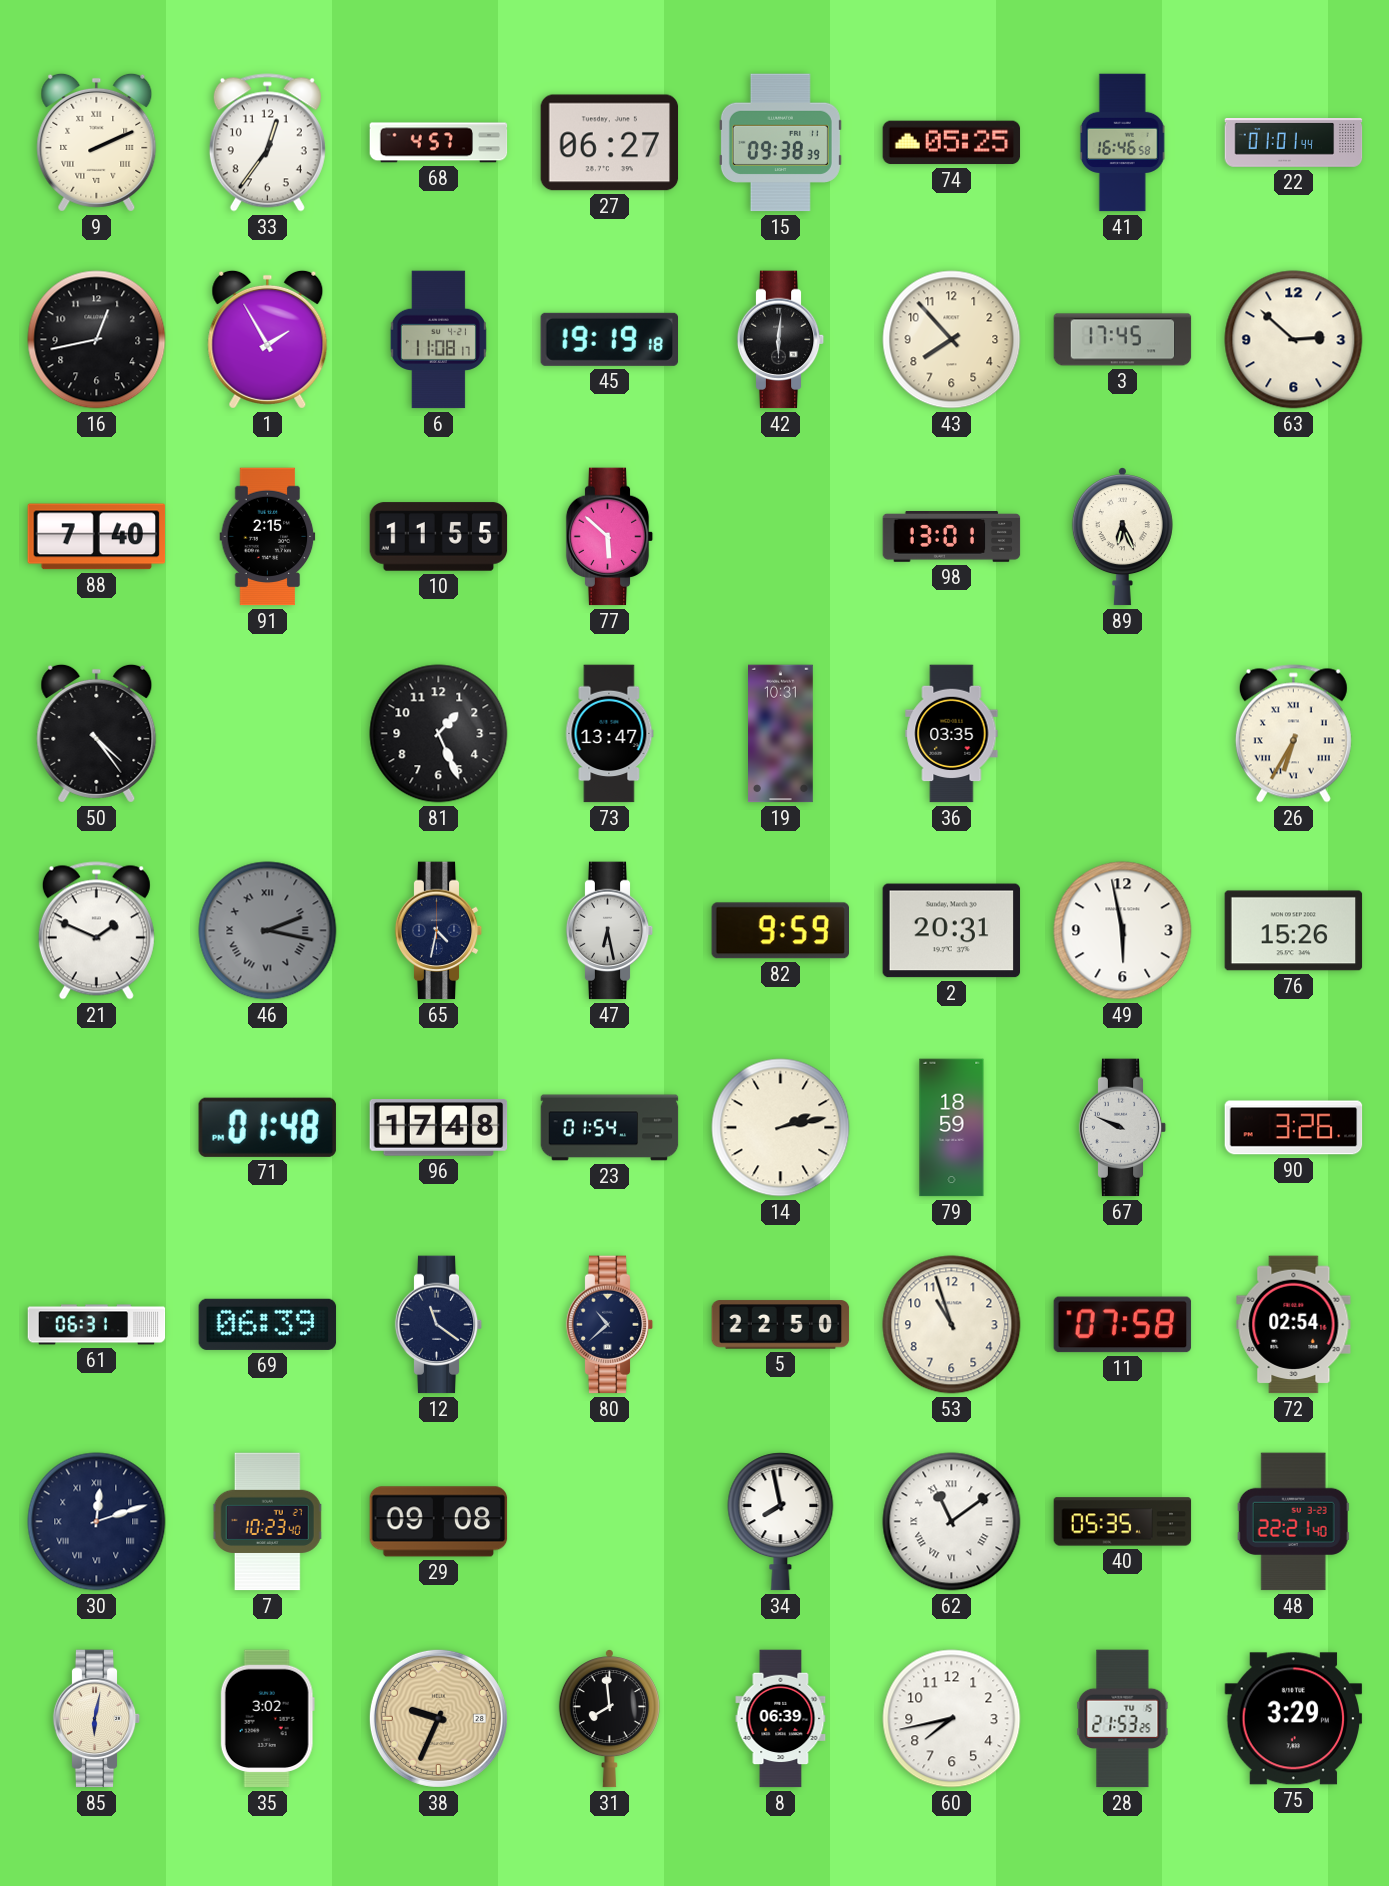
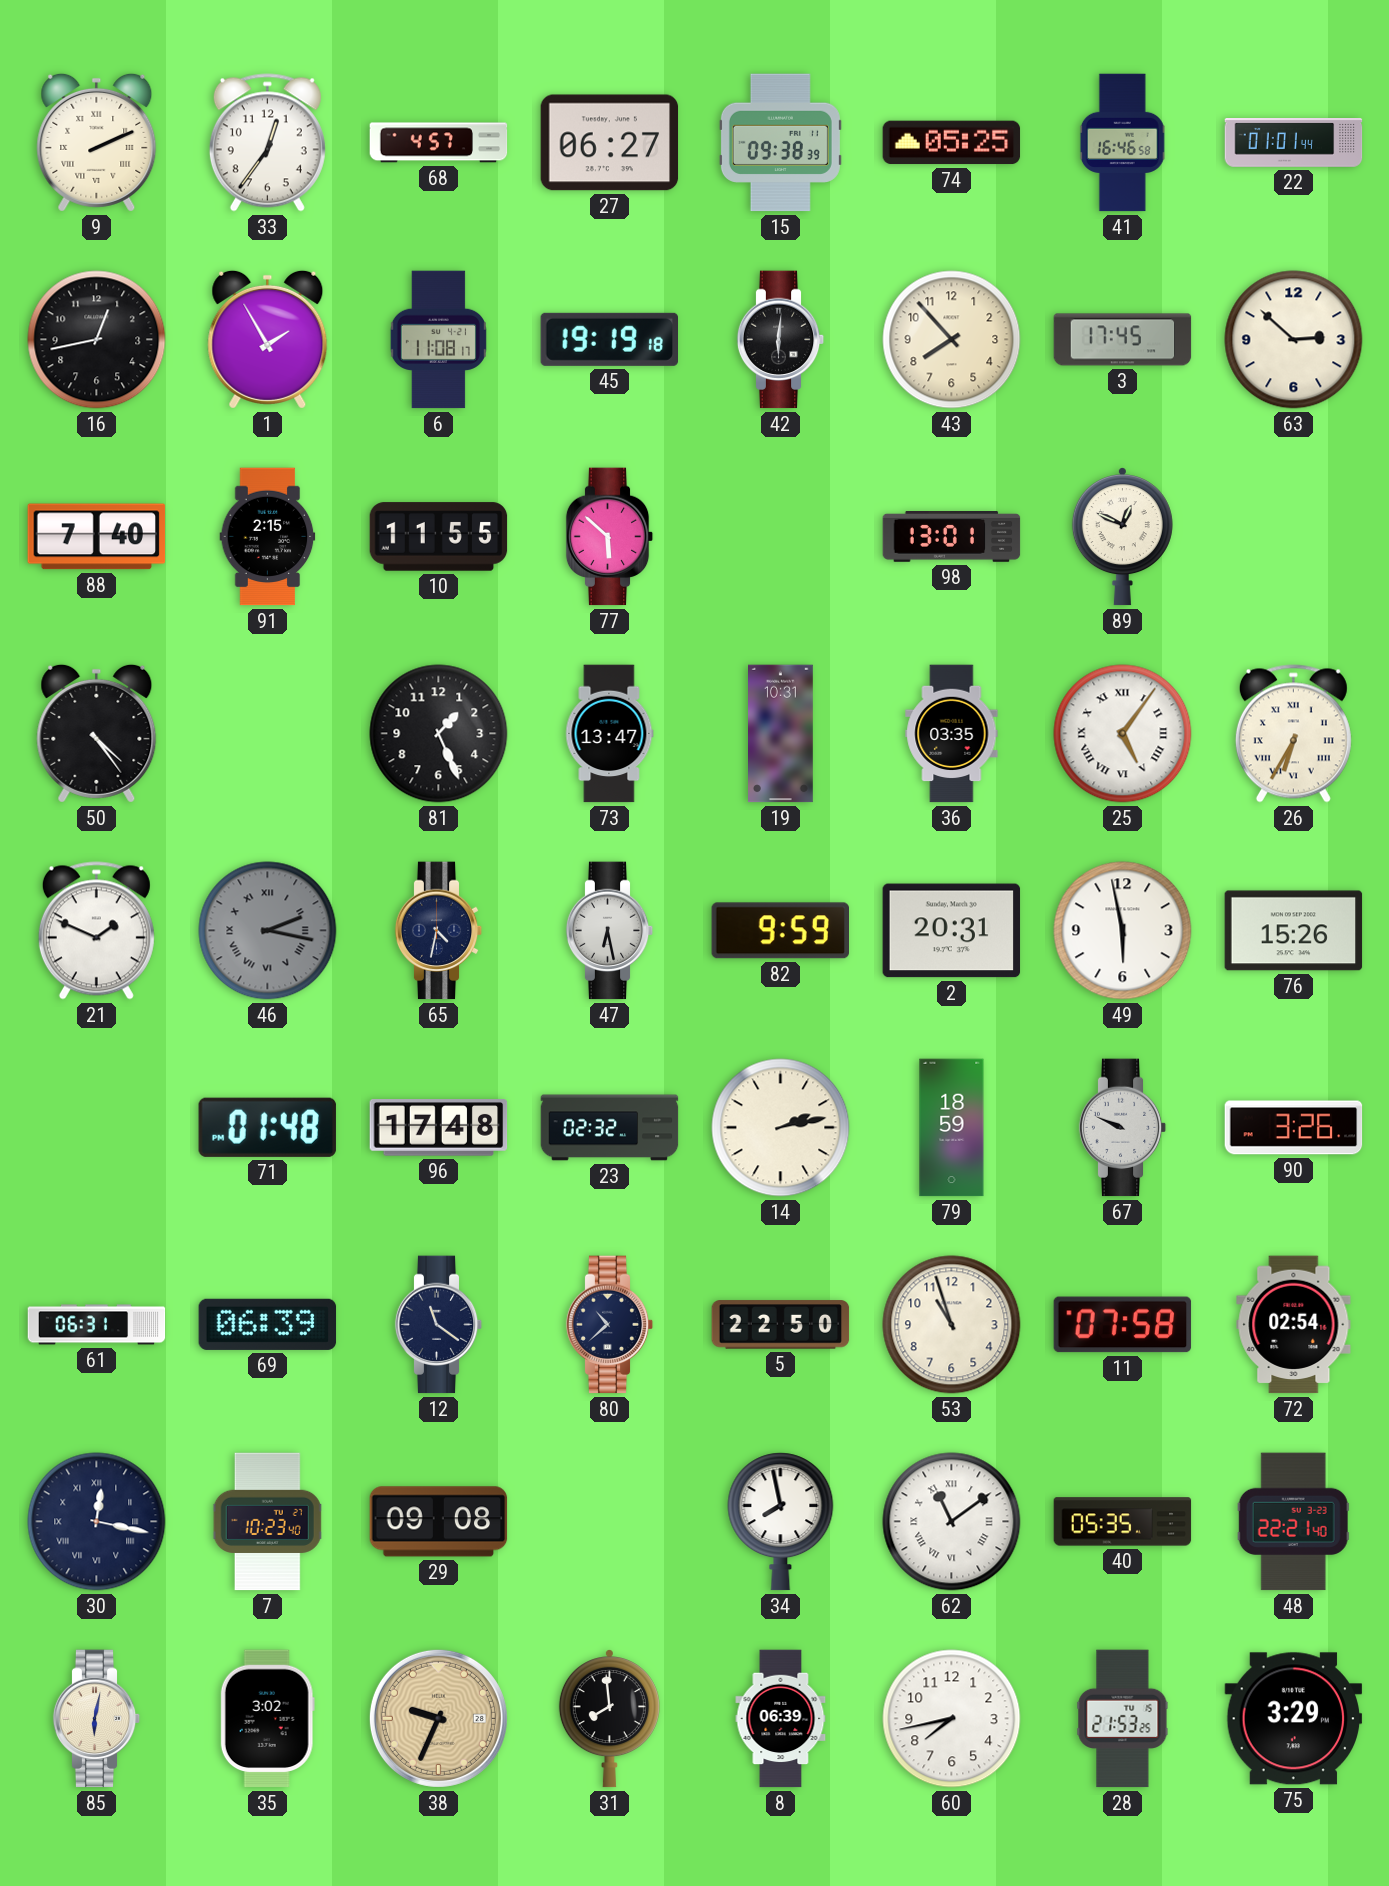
89: 6:26 -> 12:49 (1122, 537)
25: none -> 5:06 (1123, 734)
23: 01:54 -> 02:32 (610, 1128)
30: 12:12 -> 12:17 (97, 1522)
